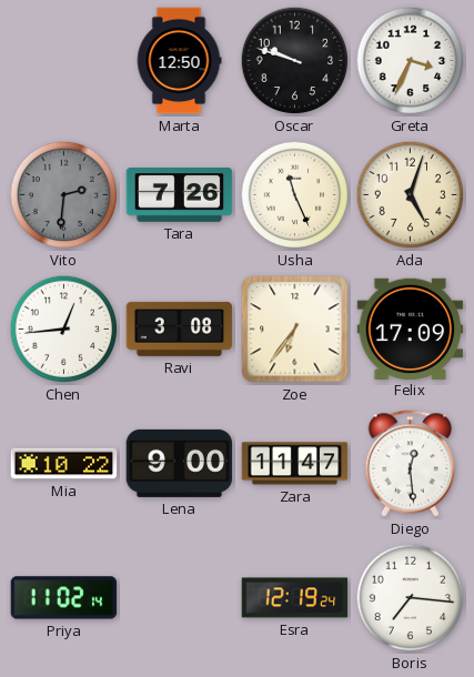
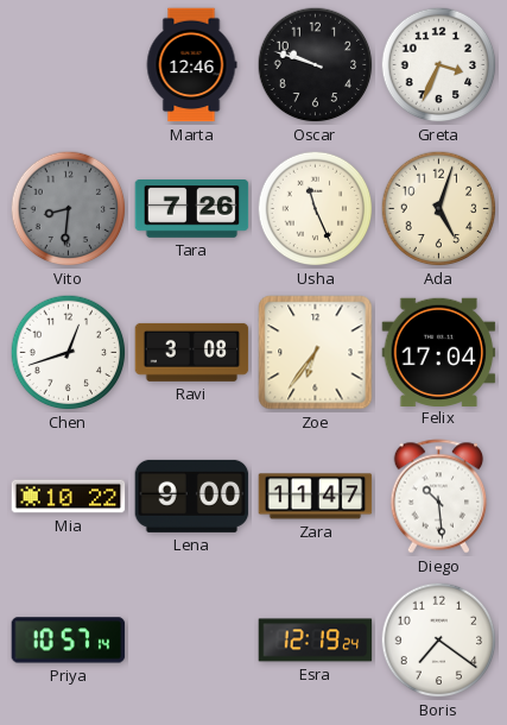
Marta: 12:50 -> 12:46 (191, 65)
Vito: 2:31 -> 8:31 (69, 209)
Chen: 12:44 -> 12:42 (69, 353)
Felix: 17:09 -> 17:04 (439, 352)
Diego: 12:29 -> 10:29 (439, 497)
Priya: 11:02 -> 10:57 (69, 641)
Boris: 7:16 -> 7:21 (439, 641)
